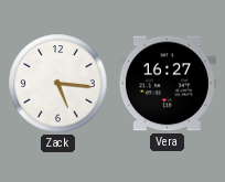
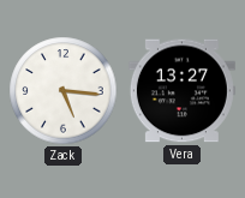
Vera: 16:27 -> 13:27 (181, 91)
